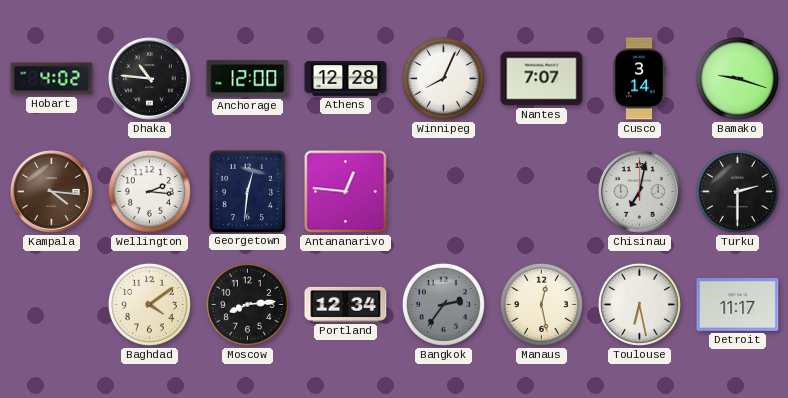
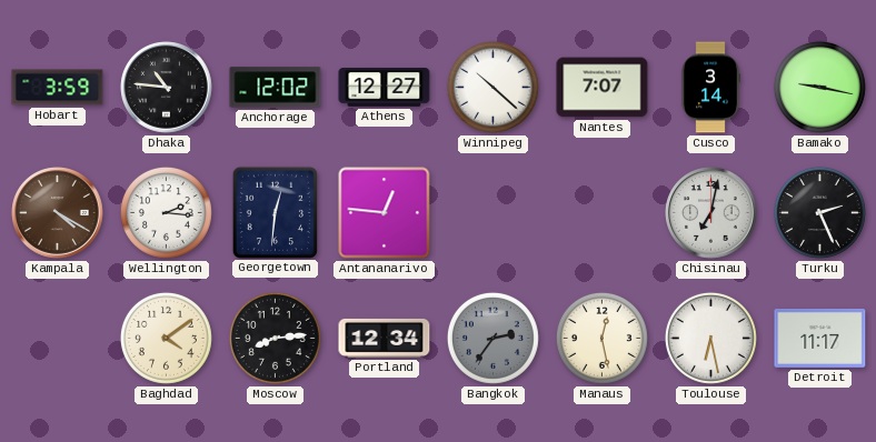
Hobart: 4:02 -> 3:59 (58, 88)
Anchorage: 12:00 -> 12:02 (276, 88)
Athens: 12:28 -> 12:27 (385, 88)
Winnipeg: 8:04 -> 10:22 (492, 87)
Bamako: 9:18 -> 9:17 (819, 87)
Kampala: 4:16 -> 4:20 (58, 213)
Turku: 2:30 -> 2:26 (819, 212)
